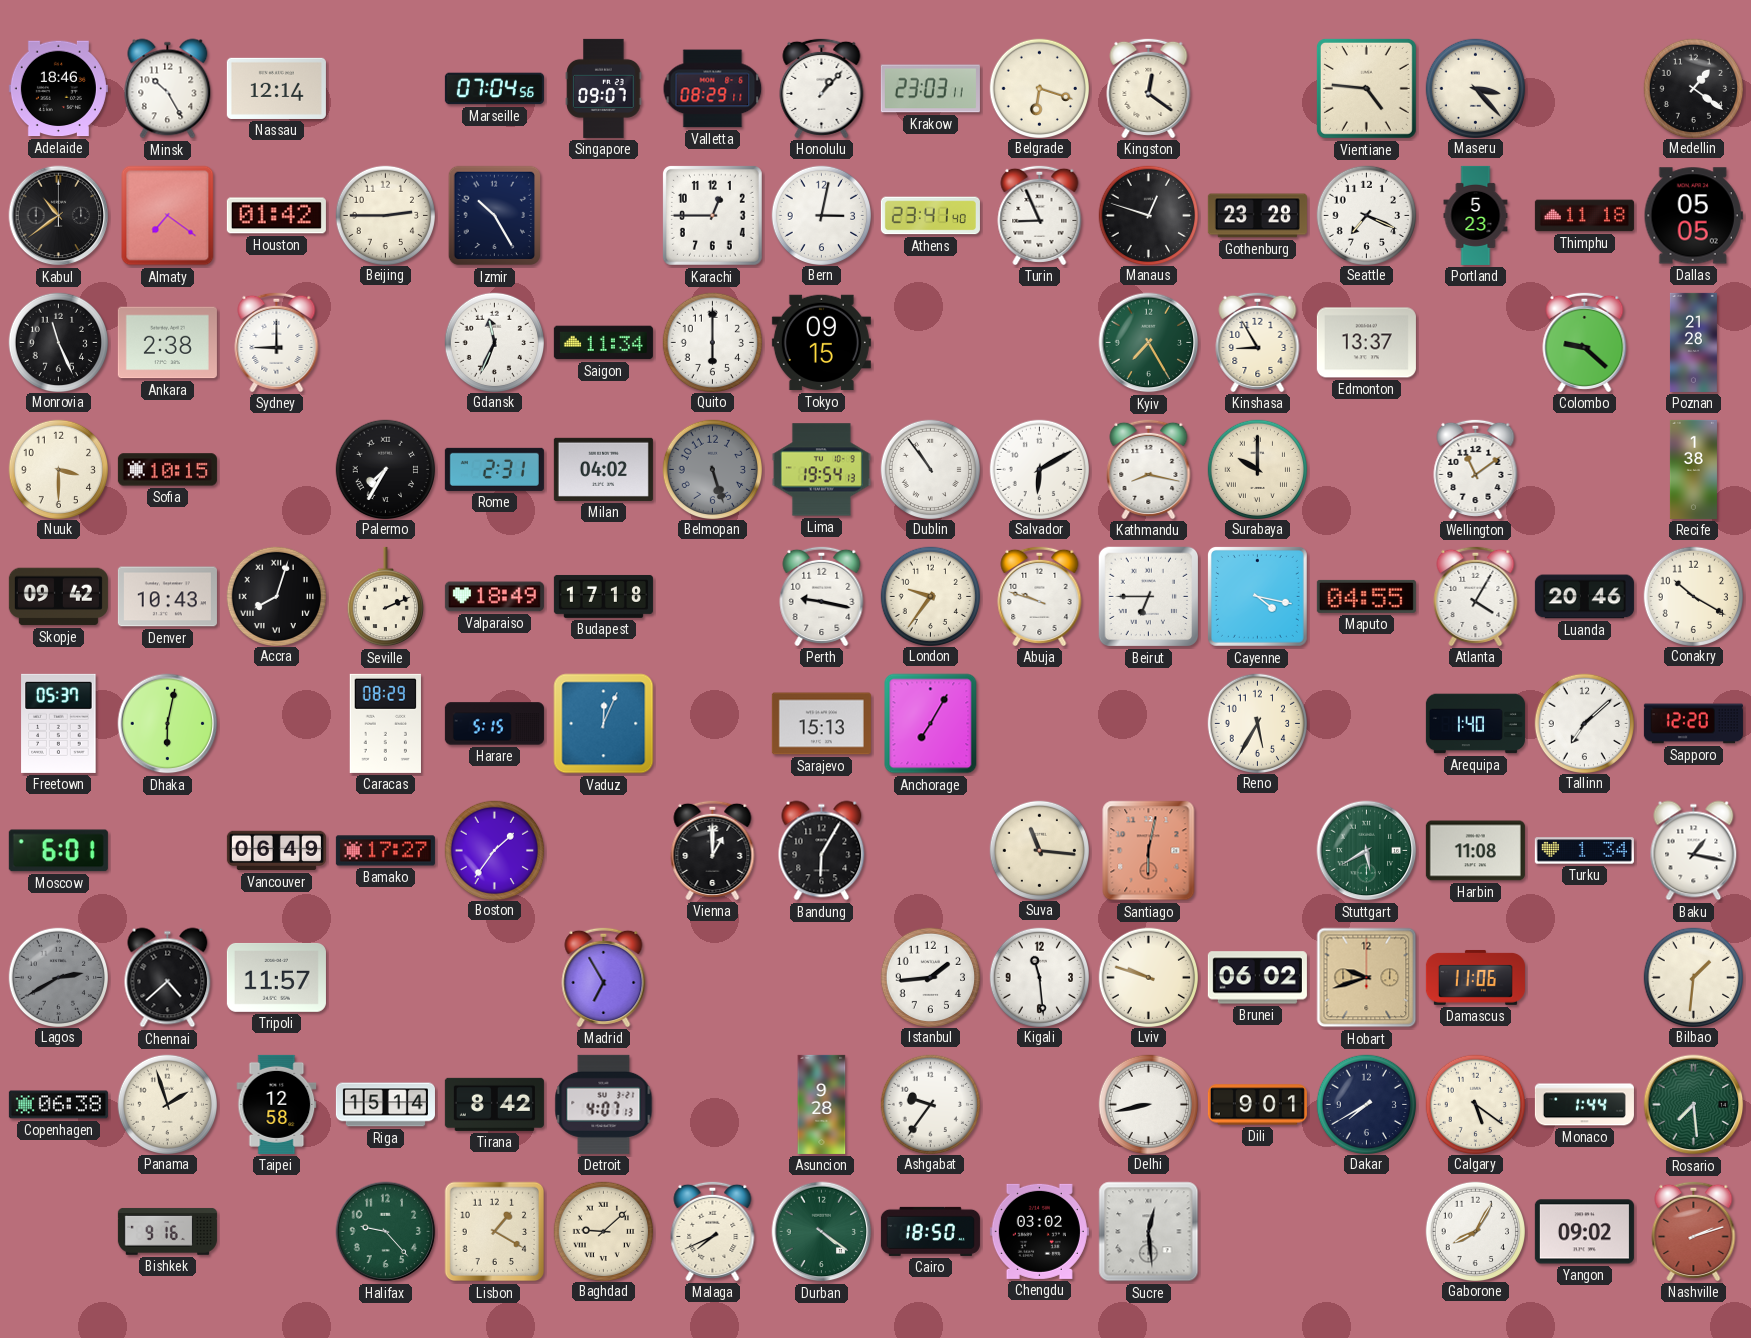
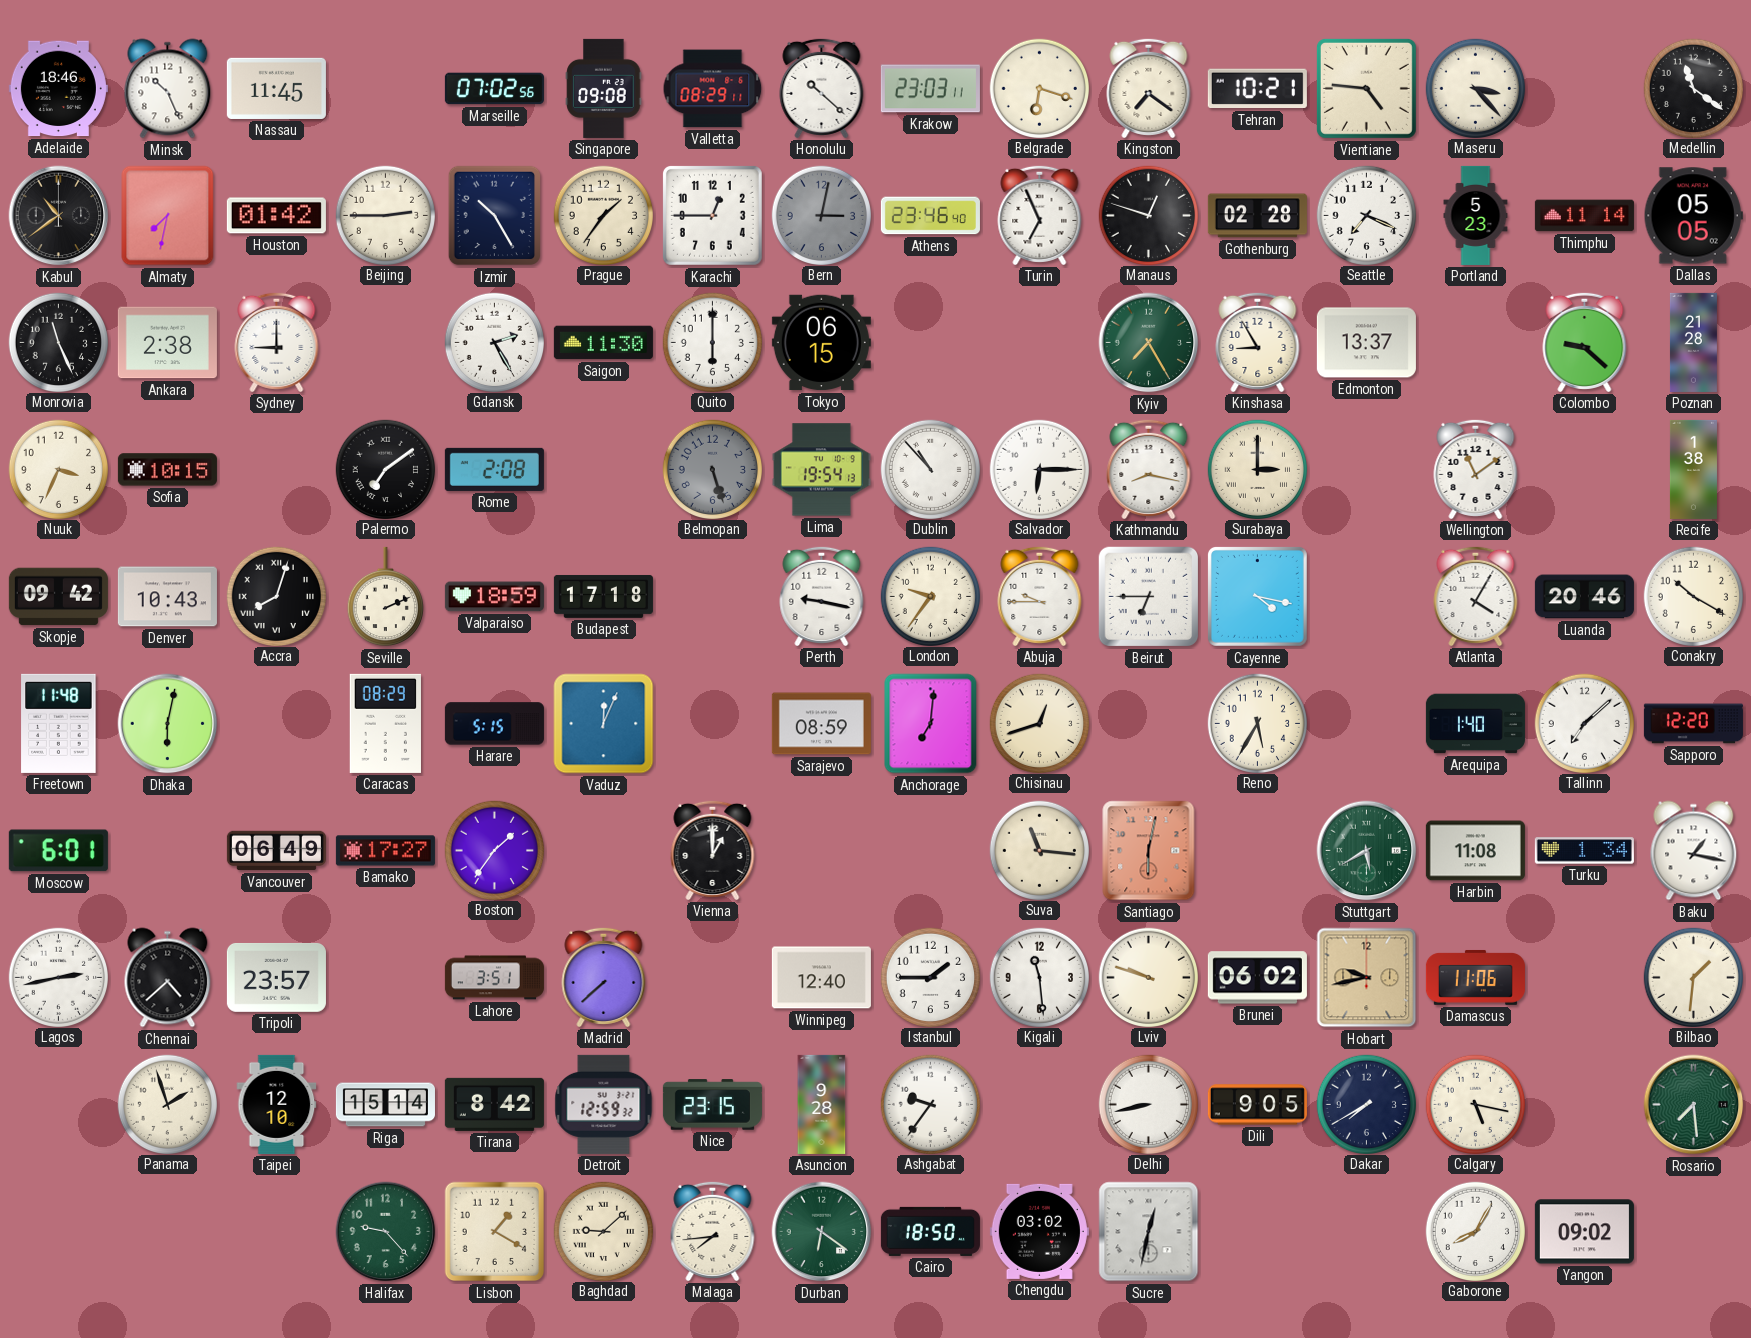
Minsk: 10:25 -> 10:26 (168, 89)
Nassau: 12:14 -> 11:45 (276, 88)
Marseille: 07:04 -> 07:02 (494, 89)
Singapore: 09:07 -> 09:08 (604, 88)
Honolulu: 1:07 -> 10:22 (822, 88)
Kingston: 12:21 -> 7:21 (1149, 88)
Tehran: none -> 10:21 (1257, 89)
Medellin: 1:21 -> 11:21 (1693, 88)
Almaty: 7:21 -> 7:32 (168, 216)
Prague: none -> 1:36 (603, 215)
Bern dial: white -> grey (821, 215)
Athens: 23:41 -> 23:46 (930, 216)
Turin: 8:56 -> 6:56 (1040, 215)
Gothenburg: 23:28 -> 02:28 (1257, 216)
Thimphu: 11:18 -> 11:14 (1584, 216)
Gdansk: 11:34 -> 2:25 (494, 342)
Saigon: 11:34 -> 11:30 (603, 343)
Tokyo: 09:15 -> 06:15 (821, 343)
Nuuk: 3:30 -> 3:34 (58, 469)
Palermo: 7:35 -> 7:09 (385, 469)
Rome: 2:31 -> 2:08 (494, 469)
Milan: 04:02 -> none (603, 469)
Dublin: 10:54 -> 10:53 (930, 469)
Salvador: 6:10 -> 6:15 (1039, 469)
Surabaya: 10:00 -> 3:00 (1257, 469)
Valparaiso: 18:49 -> 18:59 (494, 597)
Abuja: 9:48 -> 9:45 (1040, 596)
Maputo: 04:55 -> none (1366, 596)
Freetown: 05:37 -> 11:48 (59, 723)
Sarajevo: 15:13 -> 08:59 (821, 724)
Anchorage: 7:05 -> 7:01 (931, 724)
Chisinau: none -> 12:42 (1039, 723)
Bandung: 6:05 -> none (822, 851)
Lagos: 2:40 -> 2:43 (58, 977)
Lagos dial: grey -> white (58, 977)
Tripoli: 11:57 -> 23:57 (276, 977)
Lahore: none -> 3:51 (494, 978)
Madrid: 6:55 -> 7:38 (604, 977)
Winnipeg: none -> 12:40 (821, 978)
Istanbul: 1:44 -> 1:45 (930, 977)
Hobart: 9:42 -> 9:43 (1367, 978)
Copenhagen: 06:38 -> none (58, 1105)
Taipei: 12:58 -> 12:10 (277, 1104)
Detroit: 4:07 -> 12:59 (604, 1104)
Nice: none -> 23:15 (712, 1105)
Dili: 9:01 -> 9:05 (1257, 1105)
Calgary: 5:21 -> 5:17 (1475, 1104)
Monaco: 1:44 -> none (1584, 1105)
Bishkek: 9:16 -> none (167, 1231)
Malaga: 7:41 -> 7:44 (713, 1231)
Durban: 4:21 -> 6:21 (822, 1232)
Sucre: 12:29 -> 12:32 (1149, 1232)
Nashville: 2:12 -> none (1694, 1231)
